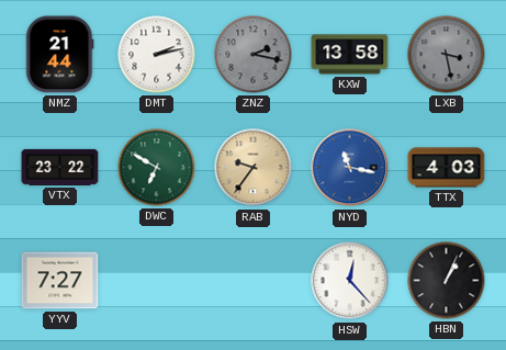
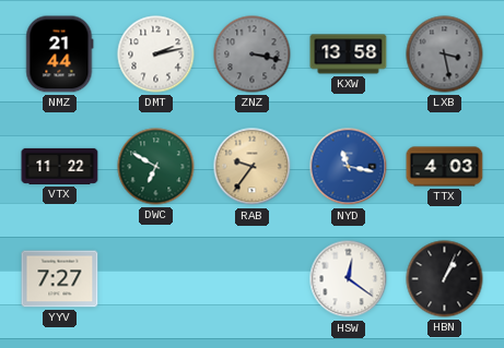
ZNZ: 2:17 -> 3:17 (253, 55)
VTX: 23:22 -> 11:22 (60, 166)
HSW: 12:23 -> 12:21 (349, 279)
